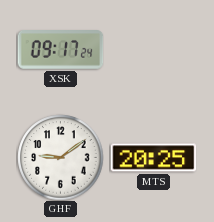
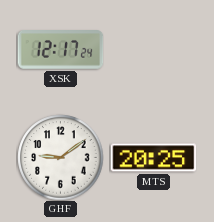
XSK: 09:17 -> 12:17 (60, 50)
